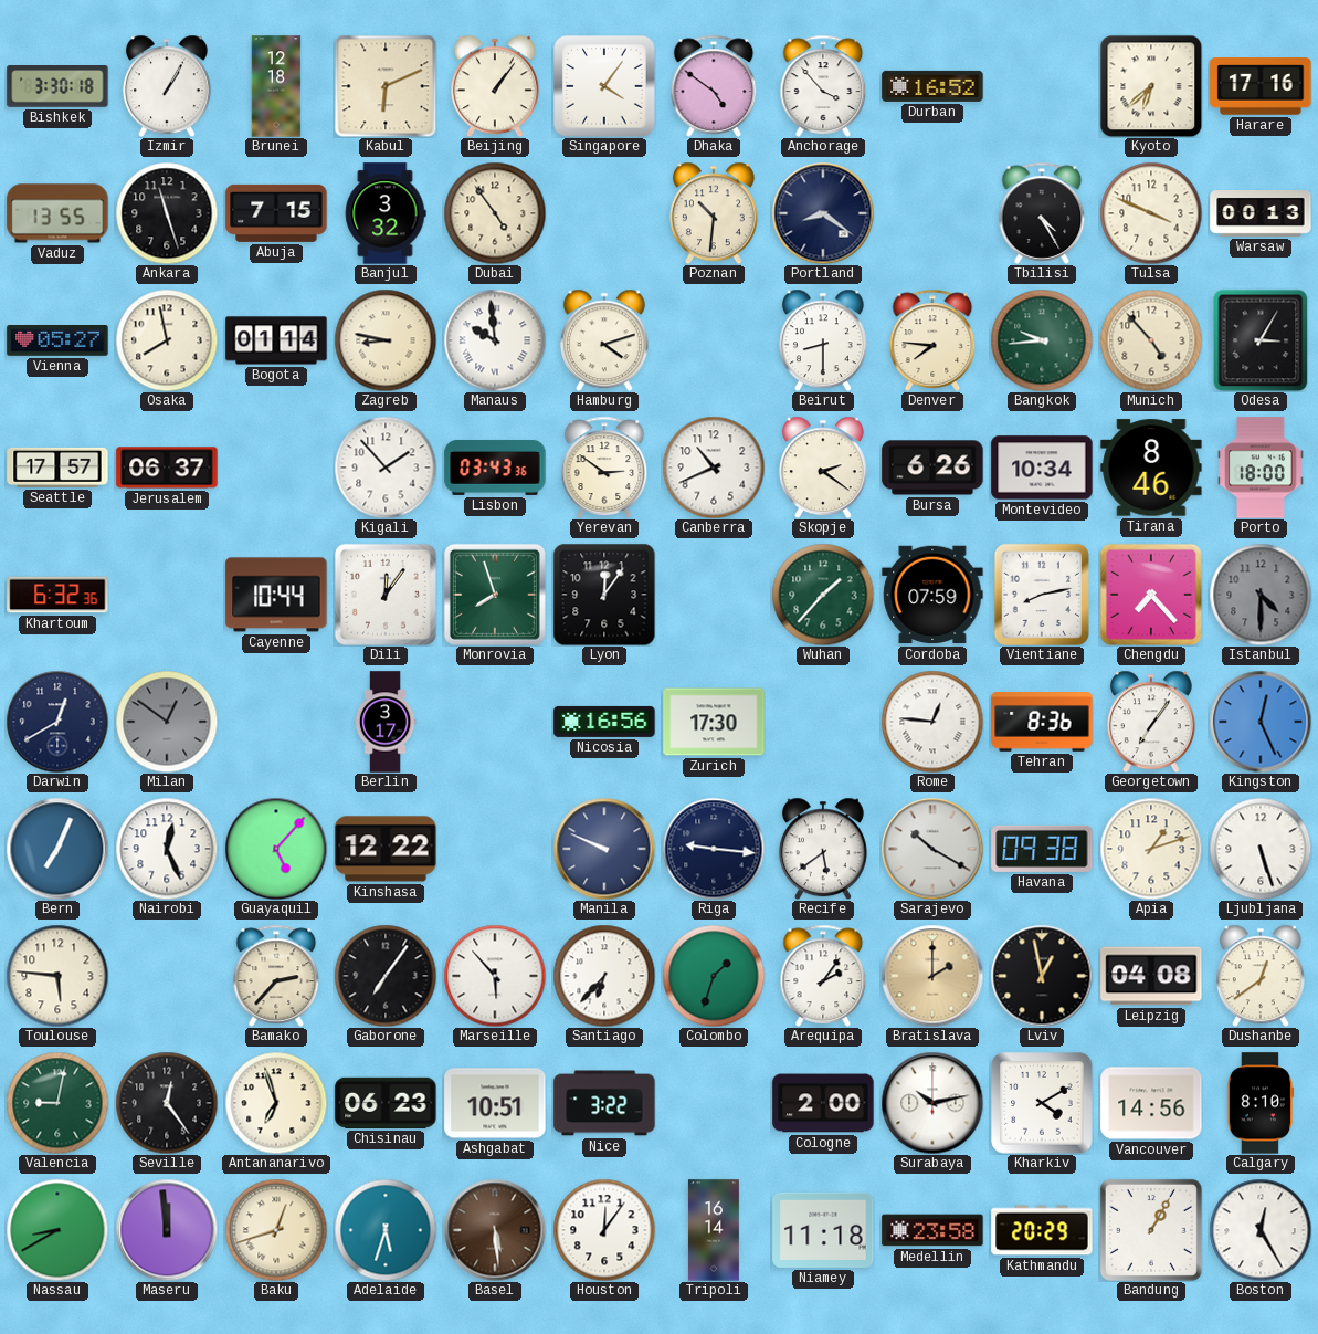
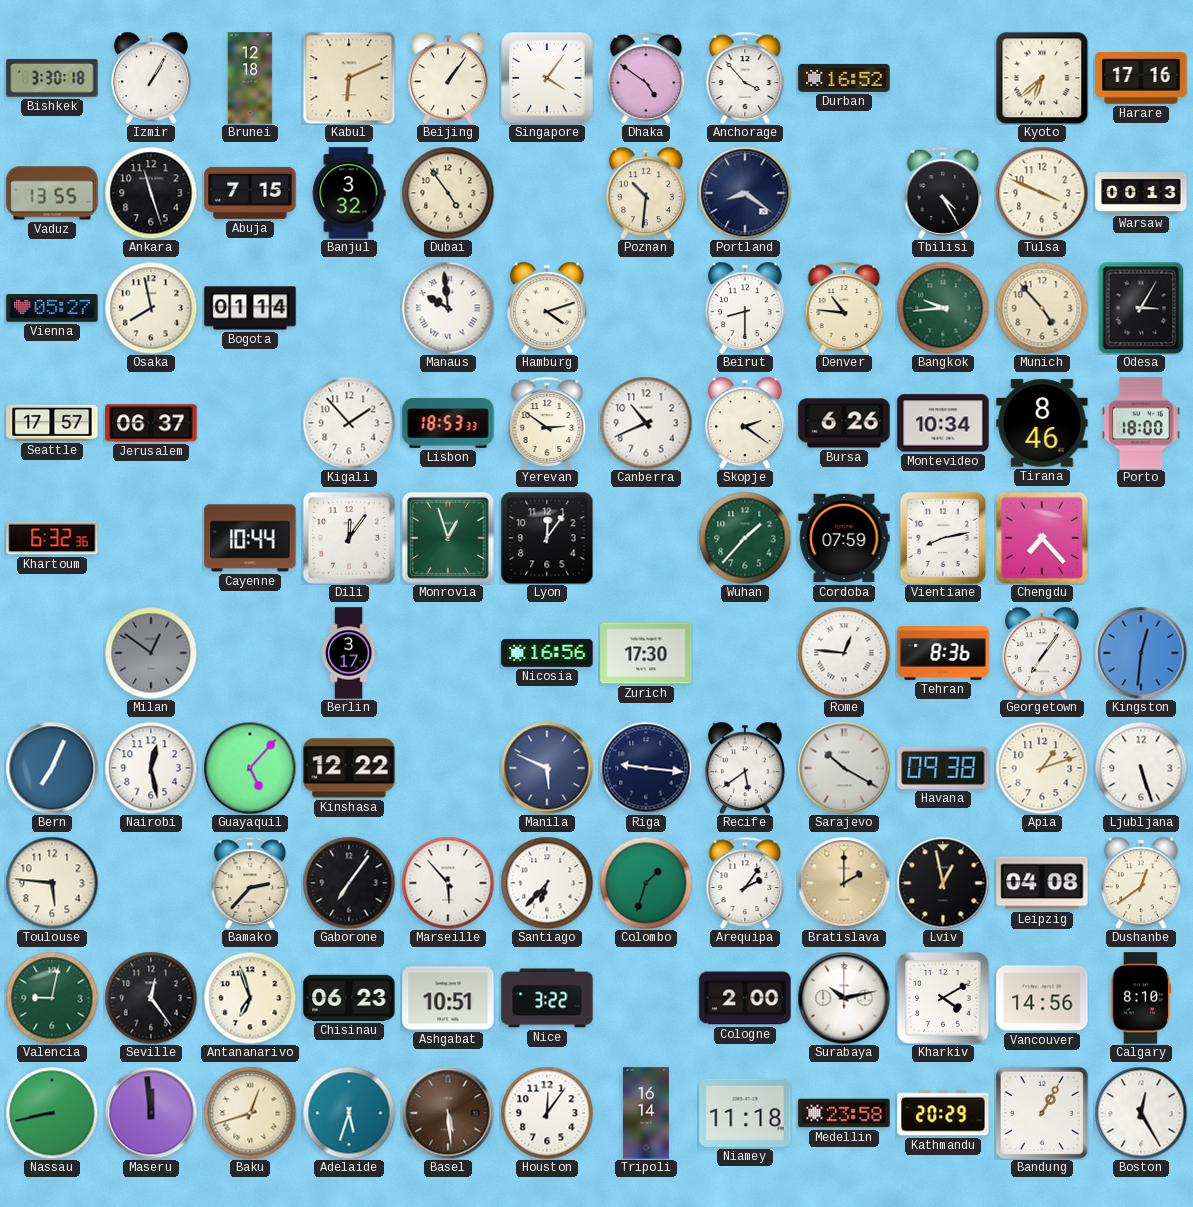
Zagreb: 8:47 -> none (386, 340)
Denver: 7:46 -> 10:46 (844, 308)
Lisbon: 03:43 -> 18:53 (448, 423)
Monrovia: 7:57 -> 12:57 (448, 538)
Istanbul: 4:30 -> none (1261, 595)
Darwin: 12:40 -> none (57, 722)
Kingston: 12:26 -> 12:31 (1141, 653)
Nairobi: 12:26 -> 12:28 (151, 768)
Manila: 9:49 -> 5:49 (547, 768)
Nassau: 8:40 -> 8:43 (52, 1113)
